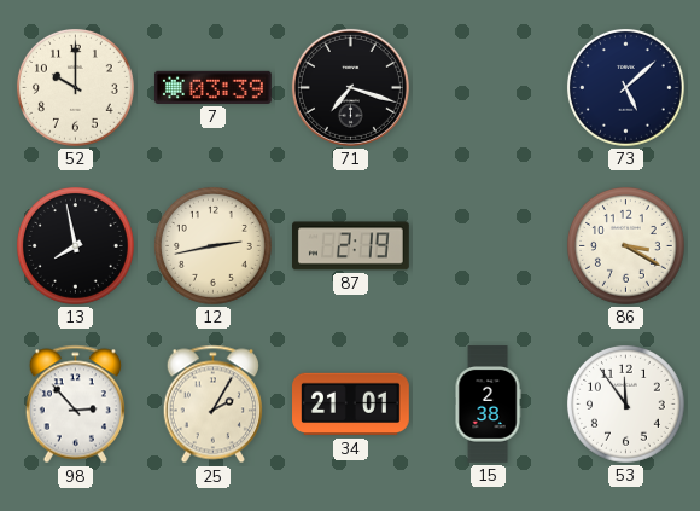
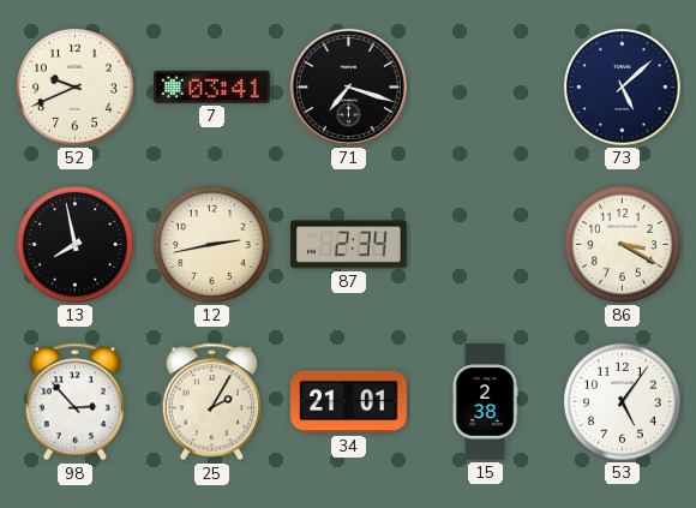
52: 10:00 -> 9:41 (74, 86)
7: 03:39 -> 03:41 (211, 86)
87: 2:19 -> 2:34 (349, 245)
53: 11:54 -> 5:06 (622, 401)
